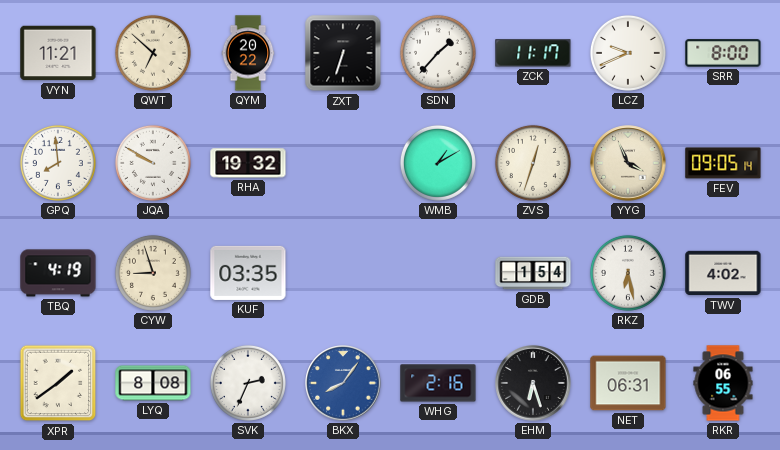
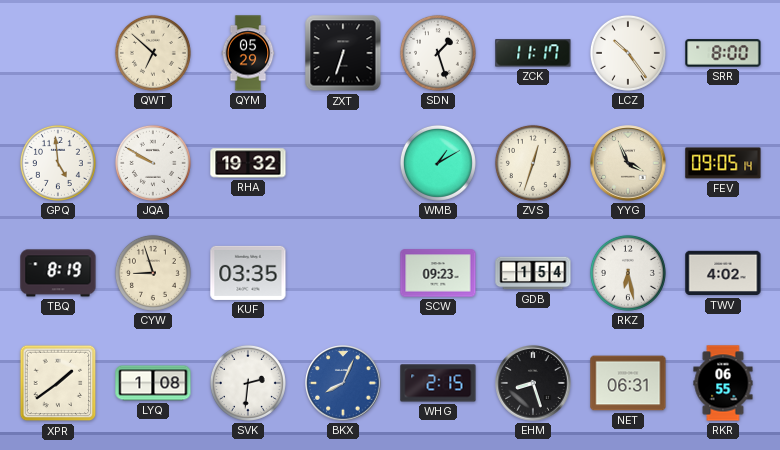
VYN: 11:21 -> none (58, 53)
QYM: 20:22 -> 05:29 (248, 53)
SDN: 1:37 -> 1:27 (438, 53)
LCZ: 9:41 -> 10:24 (628, 53)
GPQ: 7:59 -> 4:59 (58, 163)
TBQ: 4:19 -> 8:19 (58, 273)
SCW: none -> 09:23 (438, 273)
LYQ: 8:08 -> 1:08 (153, 383)
SVK: 2:34 -> 2:31 (248, 383)
BKX: 8:06 -> 8:04 (343, 383)
WHG: 2:16 -> 2:15 (438, 383)
EHM: 6:27 -> 8:27 (533, 383)
